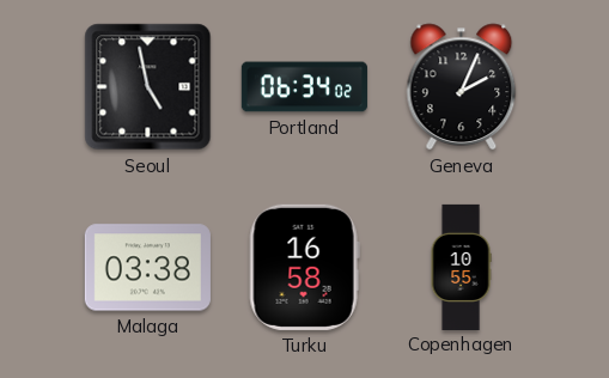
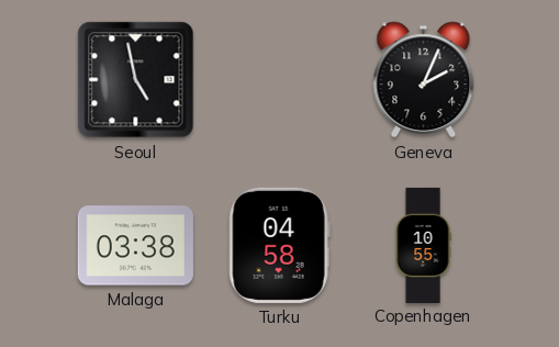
Portland: 06:34 -> none (304, 87)
Turku: 16:58 -> 04:58 (279, 245)
